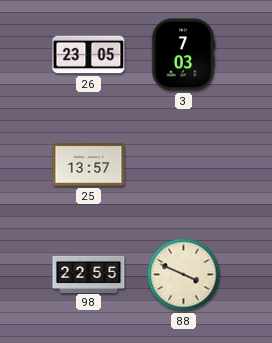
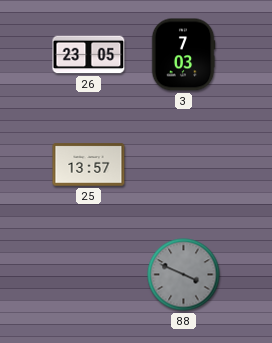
98: 22:55 -> none (89, 274)
88 dial: cream -> grey (184, 275)
